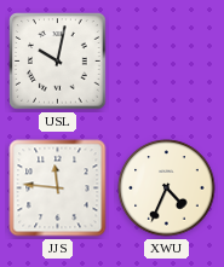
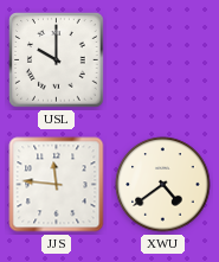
USL: 10:02 -> 10:00 (57, 60)
XWU: 4:34 -> 4:39 (163, 185)
